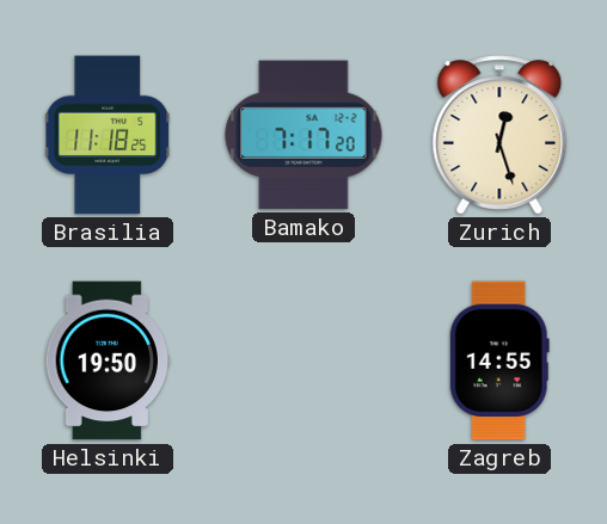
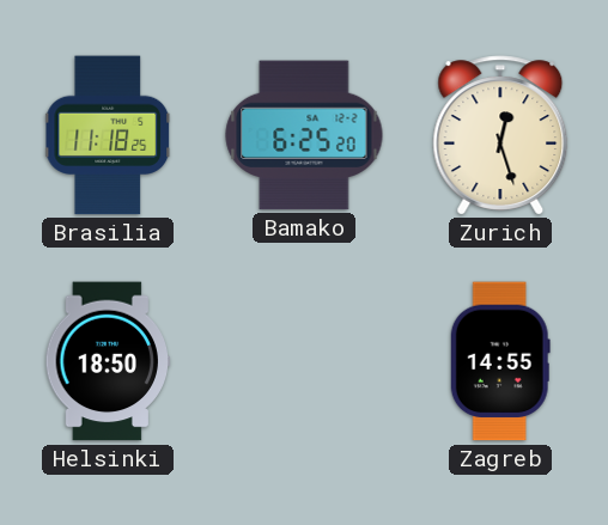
Bamako: 7:17 -> 6:25 (304, 135)
Helsinki: 19:50 -> 18:50 (107, 361)
